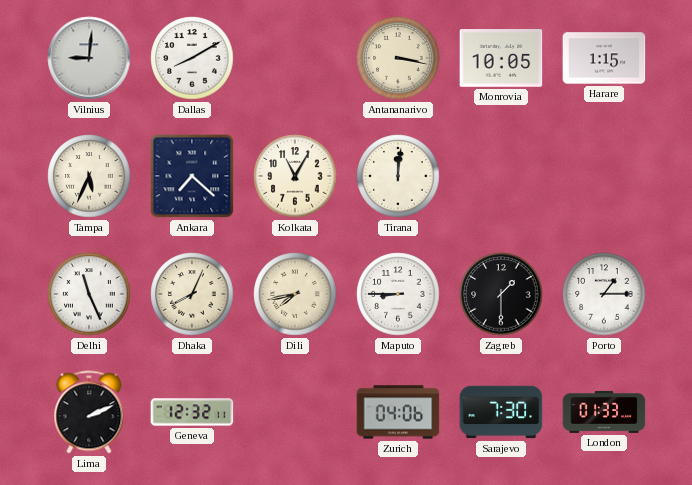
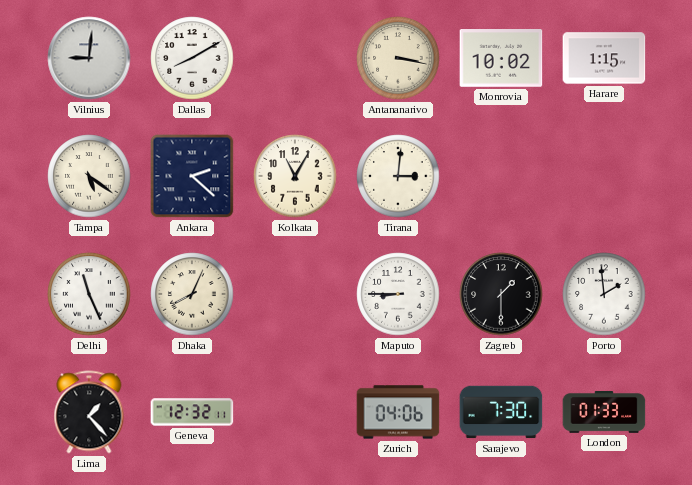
Monrovia: 10:05 -> 10:02 (501, 59)
Tampa: 5:34 -> 5:21 (89, 176)
Ankara: 7:22 -> 2:22 (192, 176)
Tirana: 12:01 -> 3:01 (398, 176)
Dili: 7:43 -> none (295, 294)
Porto: 1:15 -> 1:59 (604, 294)
Lima: 2:11 -> 1:23 (89, 412)
